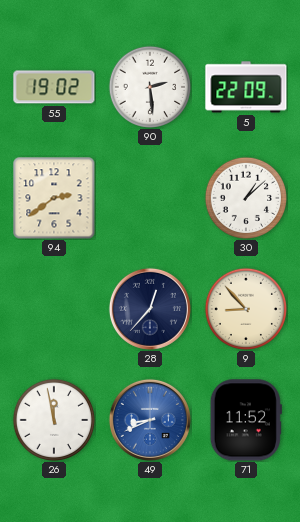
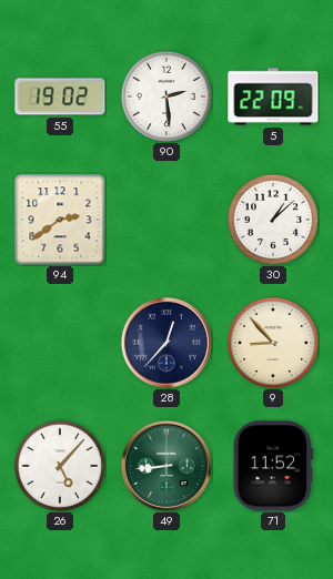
26: 11:58 -> 5:07 (59, 465)
49: 8:41 -> 8:44 (167, 466)
49 dial: blue -> green (167, 466)
